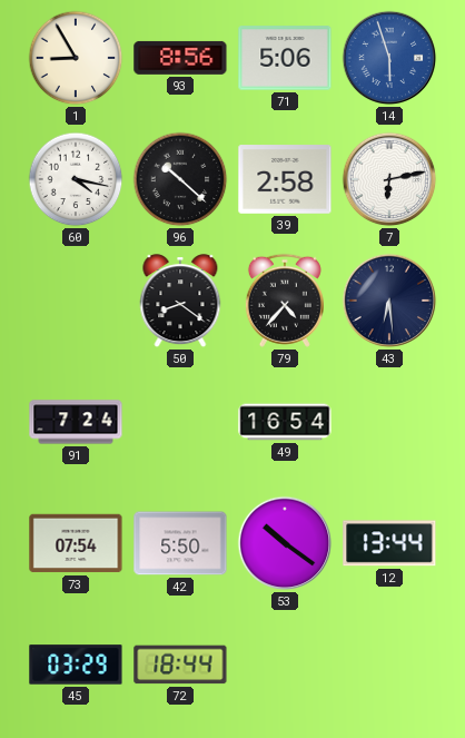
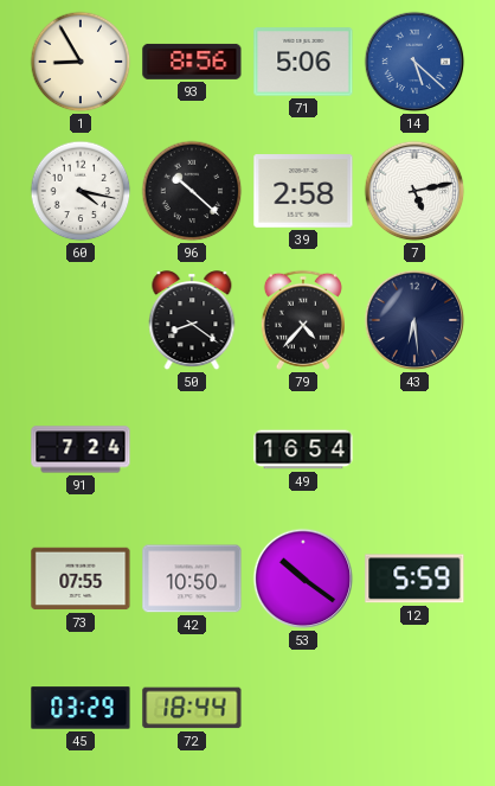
14: 5:57 -> 5:22 (414, 62)
7: 6:13 -> 5:13 (414, 191)
73: 07:54 -> 07:55 (81, 579)
42: 5:50 -> 10:50 (192, 579)
12: 13:44 -> 5:59 (414, 579)
